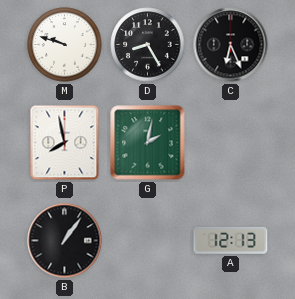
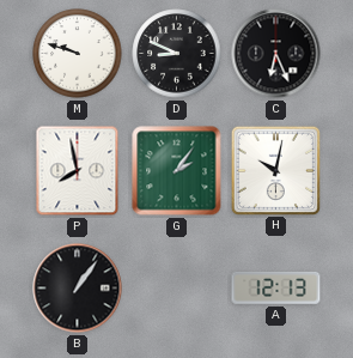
D: 8:25 -> 8:49 (177, 54)
G: 2:02 -> 2:06 (177, 171)
H: none -> 10:02 (275, 170)
